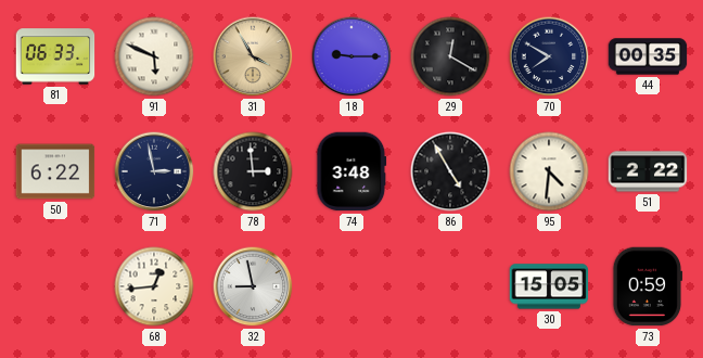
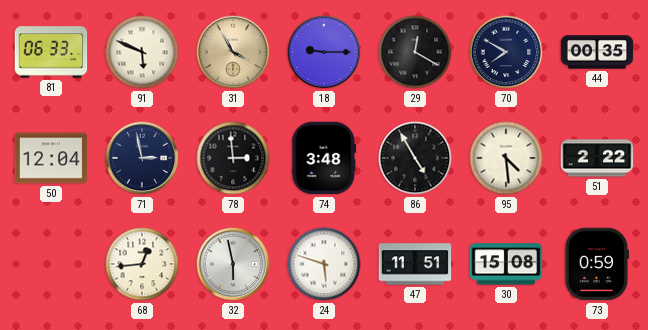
50: 6:22 -> 12:04 (51, 158)
95: 4:31 -> 4:29 (506, 158)
32: 8:58 -> 5:58 (233, 264)
24: none -> 5:48 (324, 264)
47: none -> 11:51 (415, 264)
30: 15:05 -> 15:08 (506, 264)
